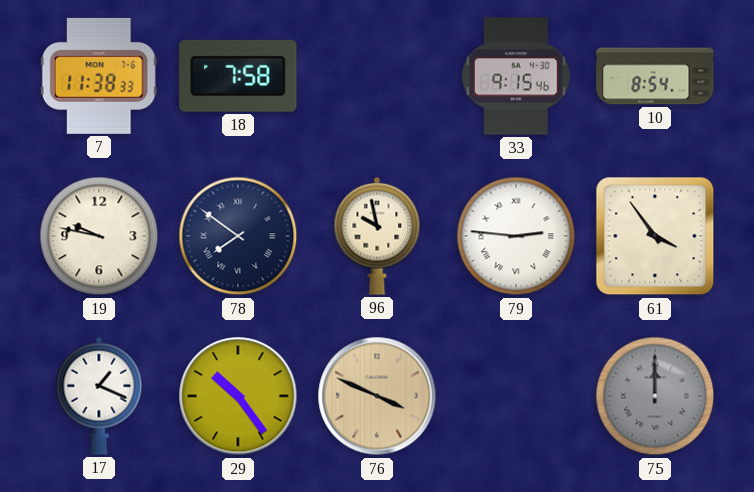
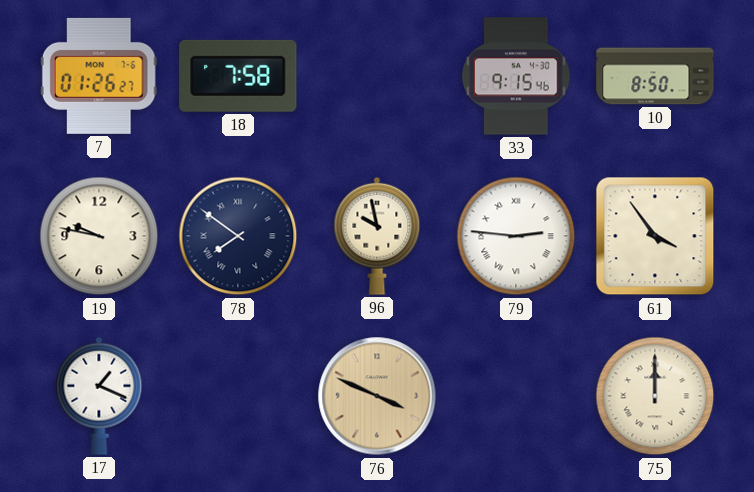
7: 11:38 -> 01:26 (99, 76)
10: 8:54 -> 8:50 (655, 76)
29: 10:24 -> none (238, 396)
75 dial: grey -> cream (655, 396)
